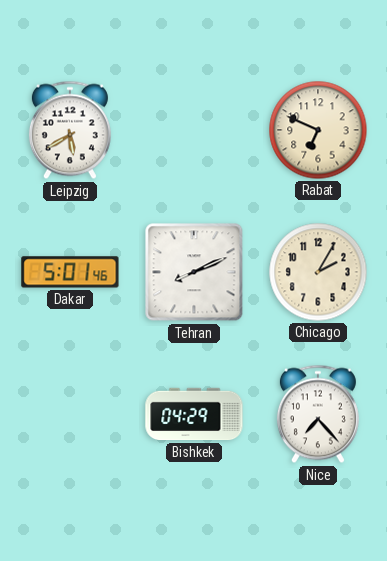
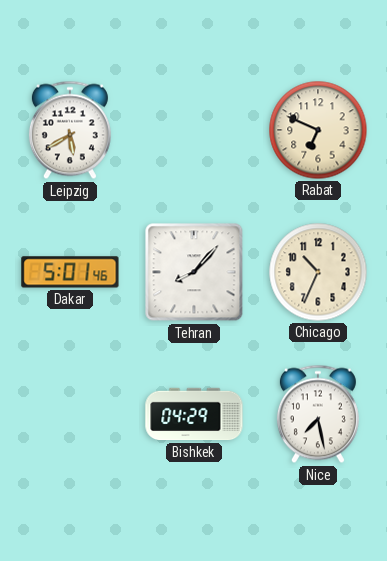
Tehran: 8:11 -> 8:07 (194, 272)
Chicago: 2:05 -> 10:34 (318, 272)
Nice: 7:23 -> 7:28 (318, 414)
